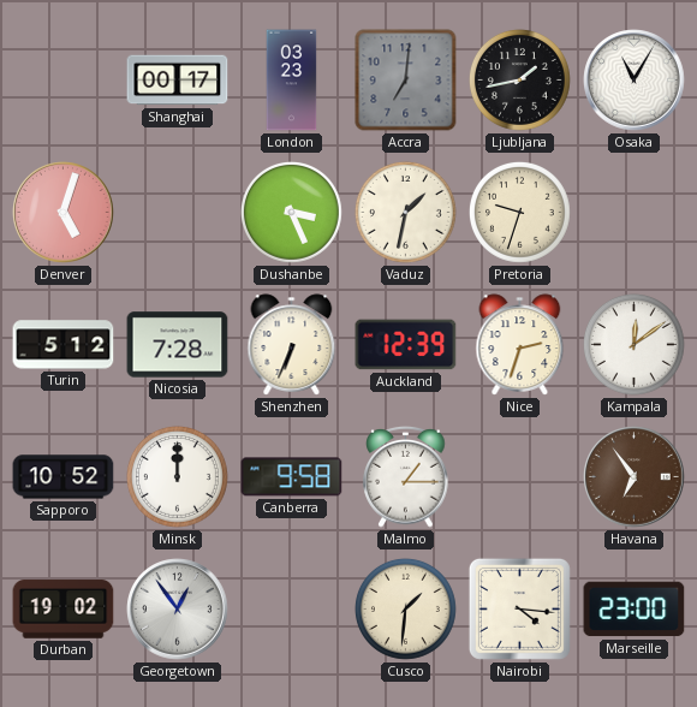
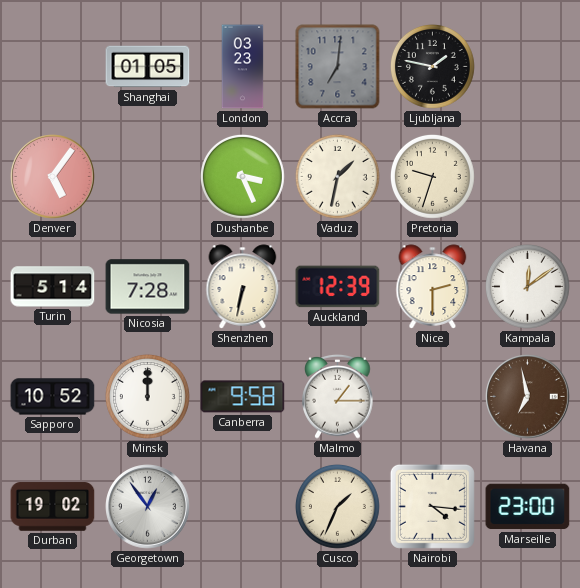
Shanghai: 00:17 -> 01:05 (148, 67)
Ljubljana: 1:43 -> 1:47 (432, 66)
Osaka: 11:05 -> none (635, 81)
Denver: 5:03 -> 5:06 (53, 177)
Turin: 5:12 -> 5:14 (53, 287)
Shenzhen: 6:34 -> 6:32 (243, 287)
Nice: 2:33 -> 2:30 (433, 287)
Havana: 6:54 -> 6:58 (528, 397)
Cusco: 1:31 -> 1:34 (337, 506)
